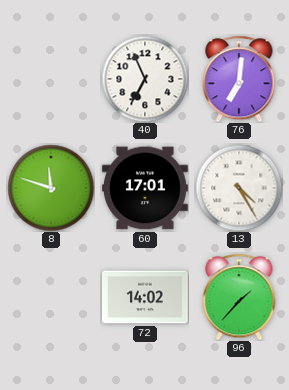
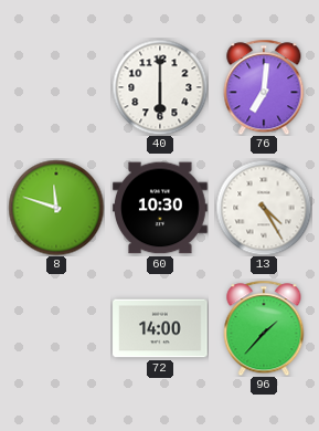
40: 6:56 -> 6:00 (160, 87)
60: 17:01 -> 10:30 (160, 208)
72: 14:02 -> 14:00 (160, 328)
